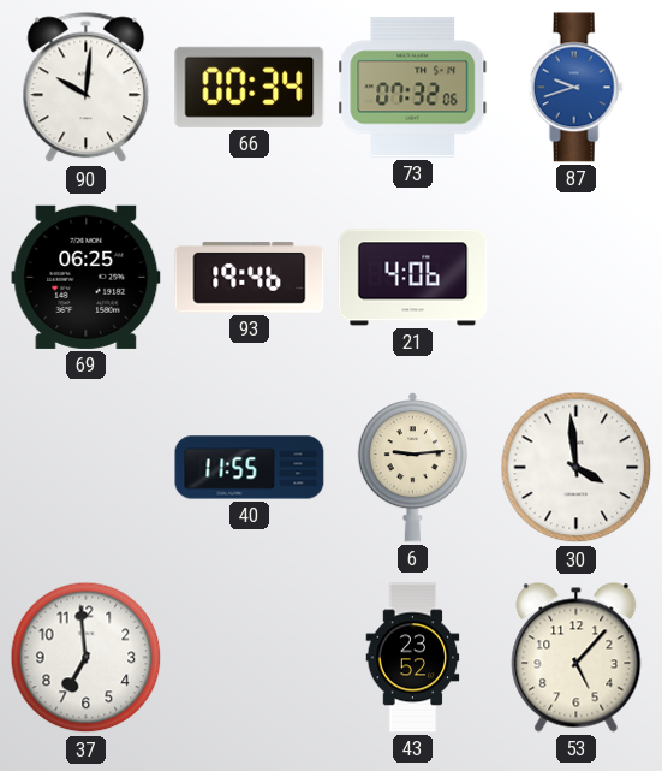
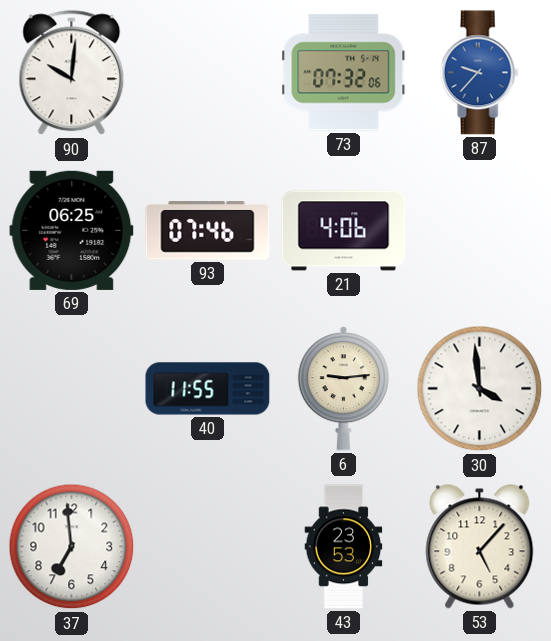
66: 00:34 -> none (250, 87)
87: 9:42 -> 9:37 (479, 73)
93: 19:46 -> 07:46 (208, 231)
43: 23:52 -> 23:53 (344, 547)
